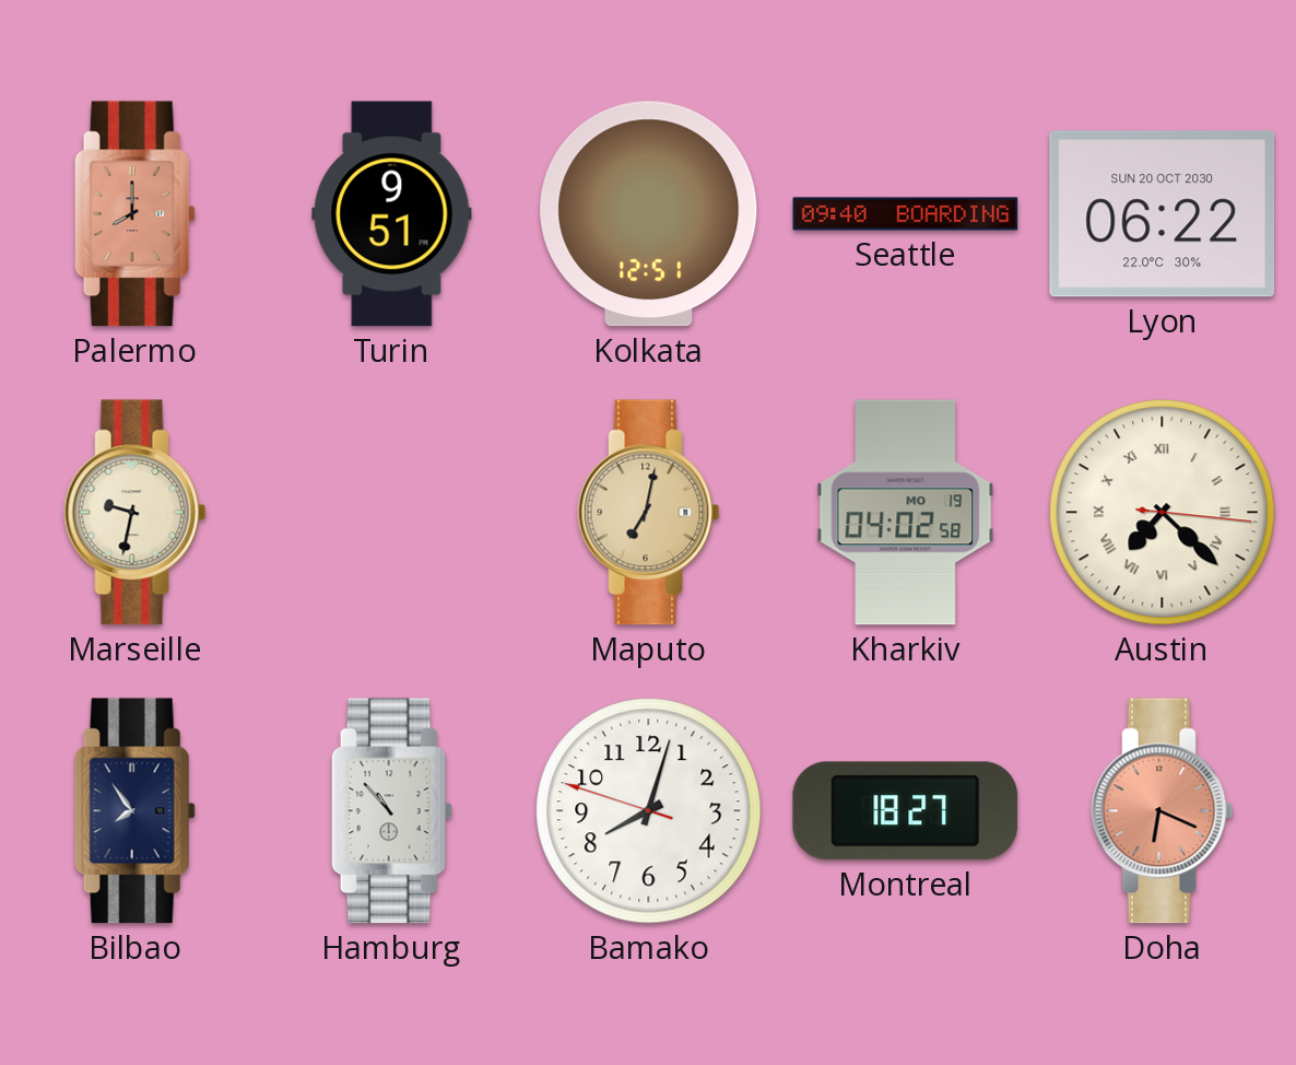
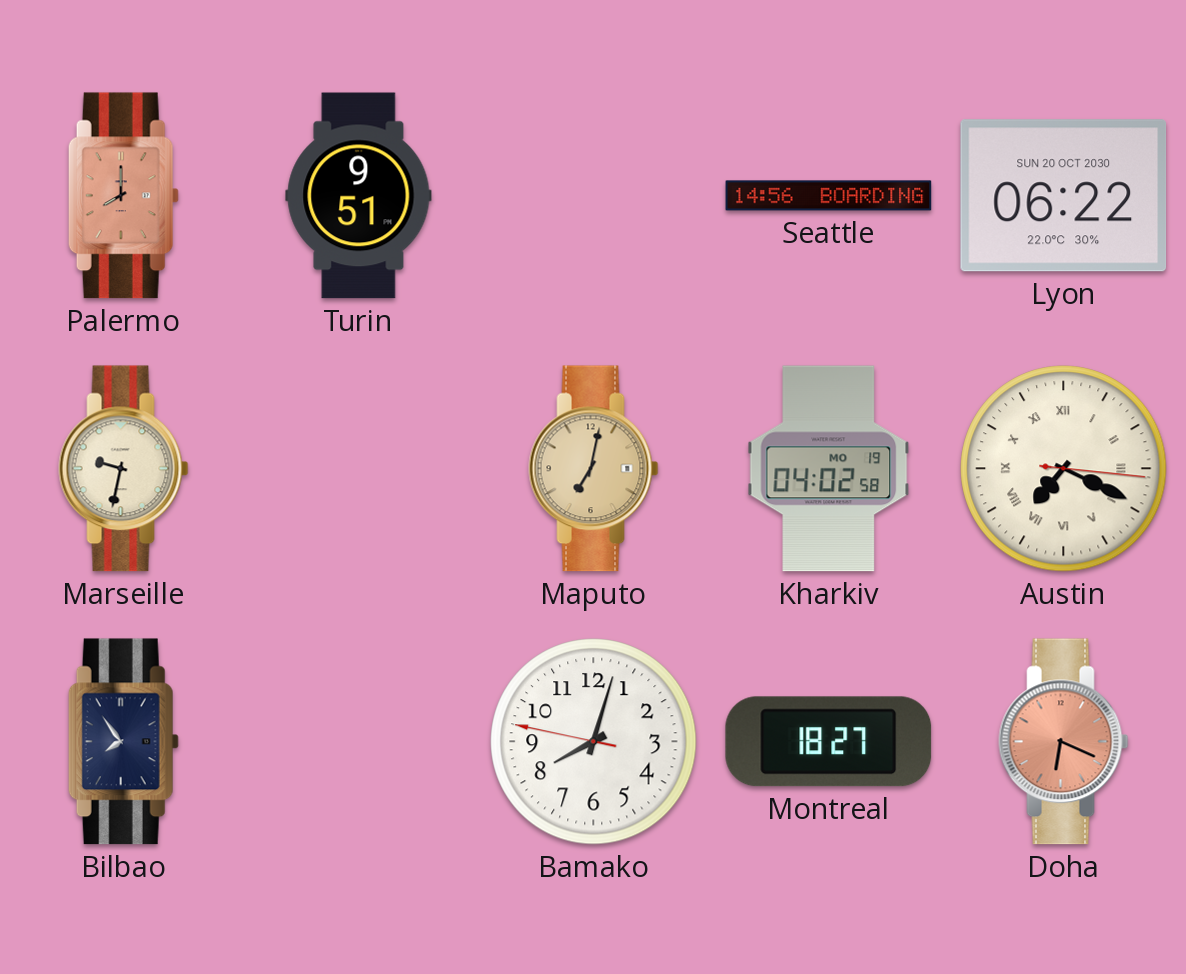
Kolkata: 12:51 -> none (649, 214)
Seattle: 09:40 -> 14:56 (829, 196)
Austin: 7:22 -> 7:19 (1064, 469)
Hamburg: 10:53 -> none (391, 811)
Bamako: 8:02:48 -> 8:02:47 (594, 742)
